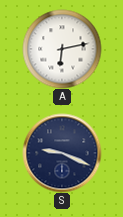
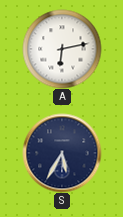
S: 9:19 -> 5:35 (62, 153)
